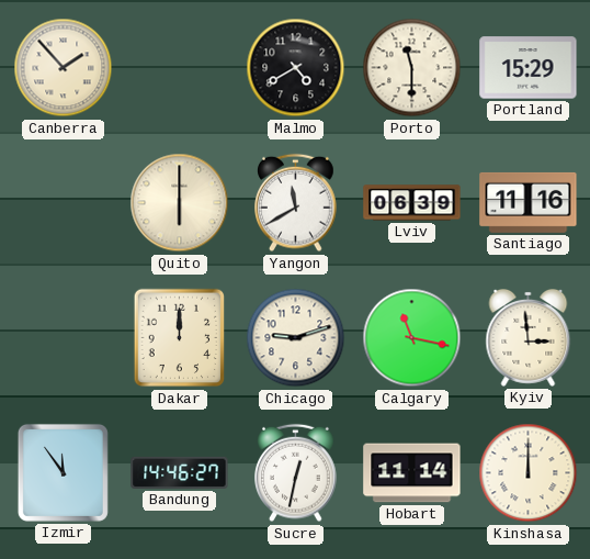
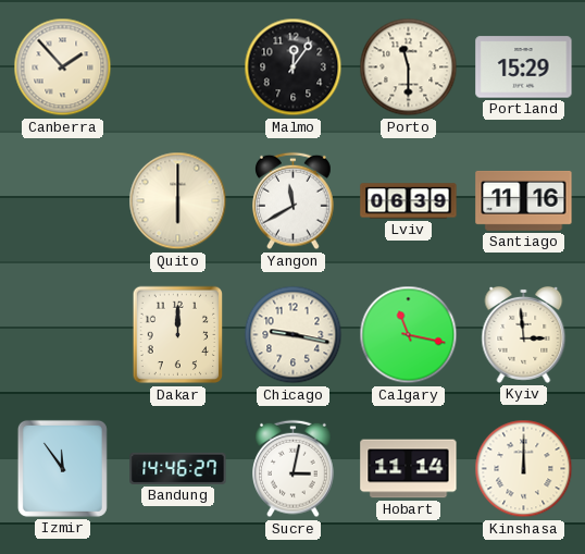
Malmo: 4:40 -> 12:06 (294, 67)
Chicago: 9:12 -> 9:17 (294, 335)
Sucre: 12:32 -> 3:02 (294, 469)
